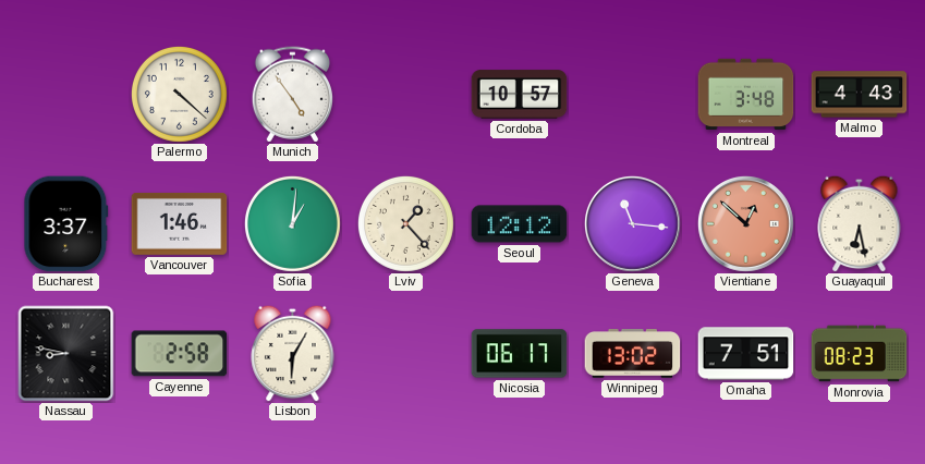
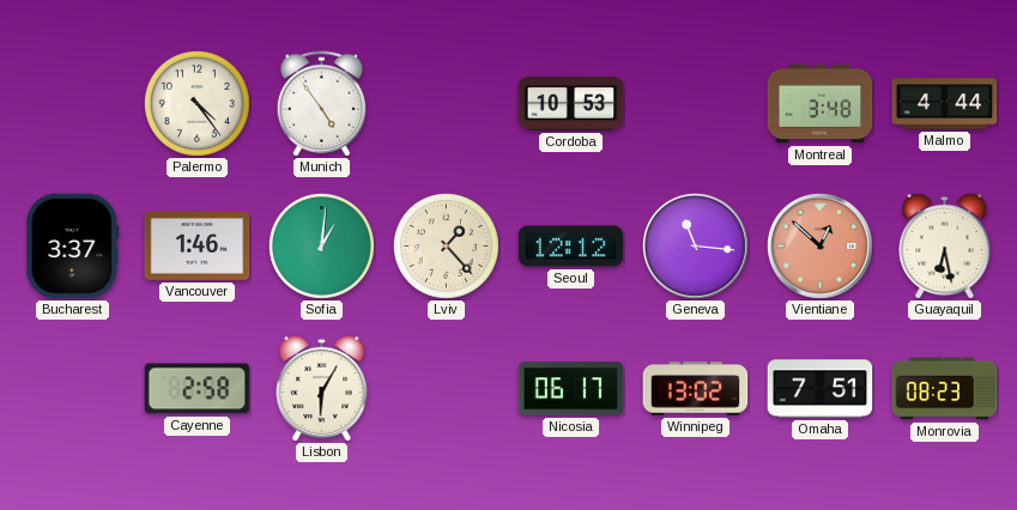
Palermo: 4:22 -> 4:24 (196, 103)
Cordoba: 10:57 -> 10:53 (571, 104)
Malmo: 4:43 -> 4:44 (945, 104)
Nassau: 8:47 -> none (66, 354)
